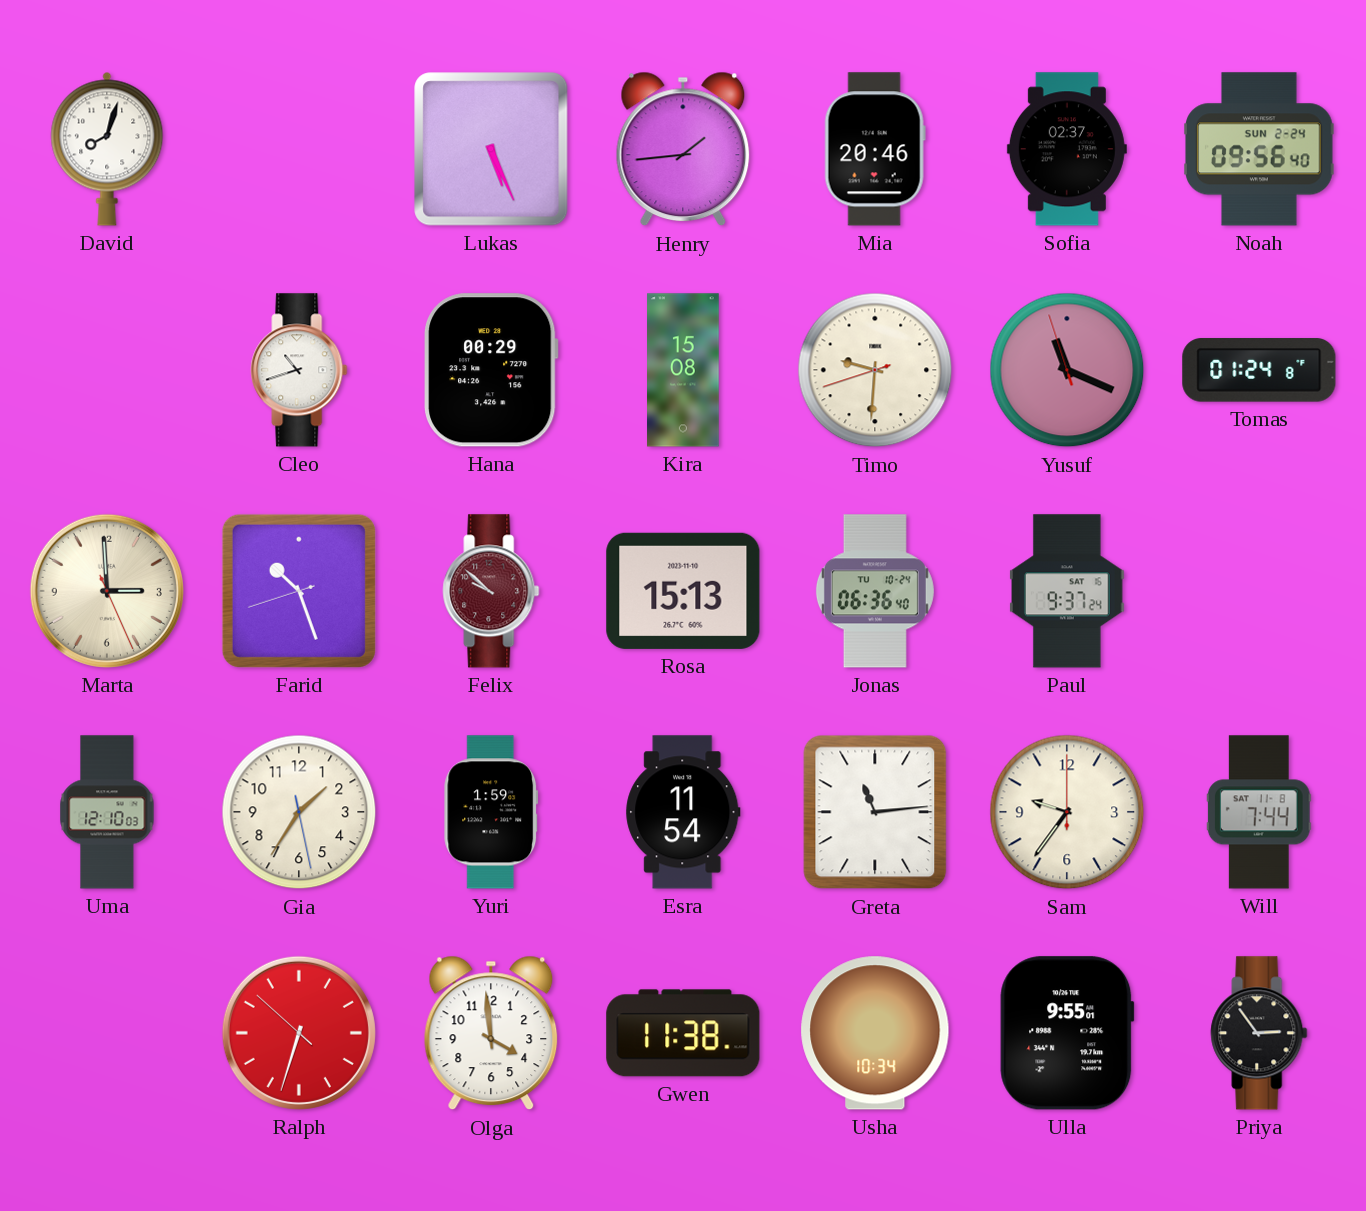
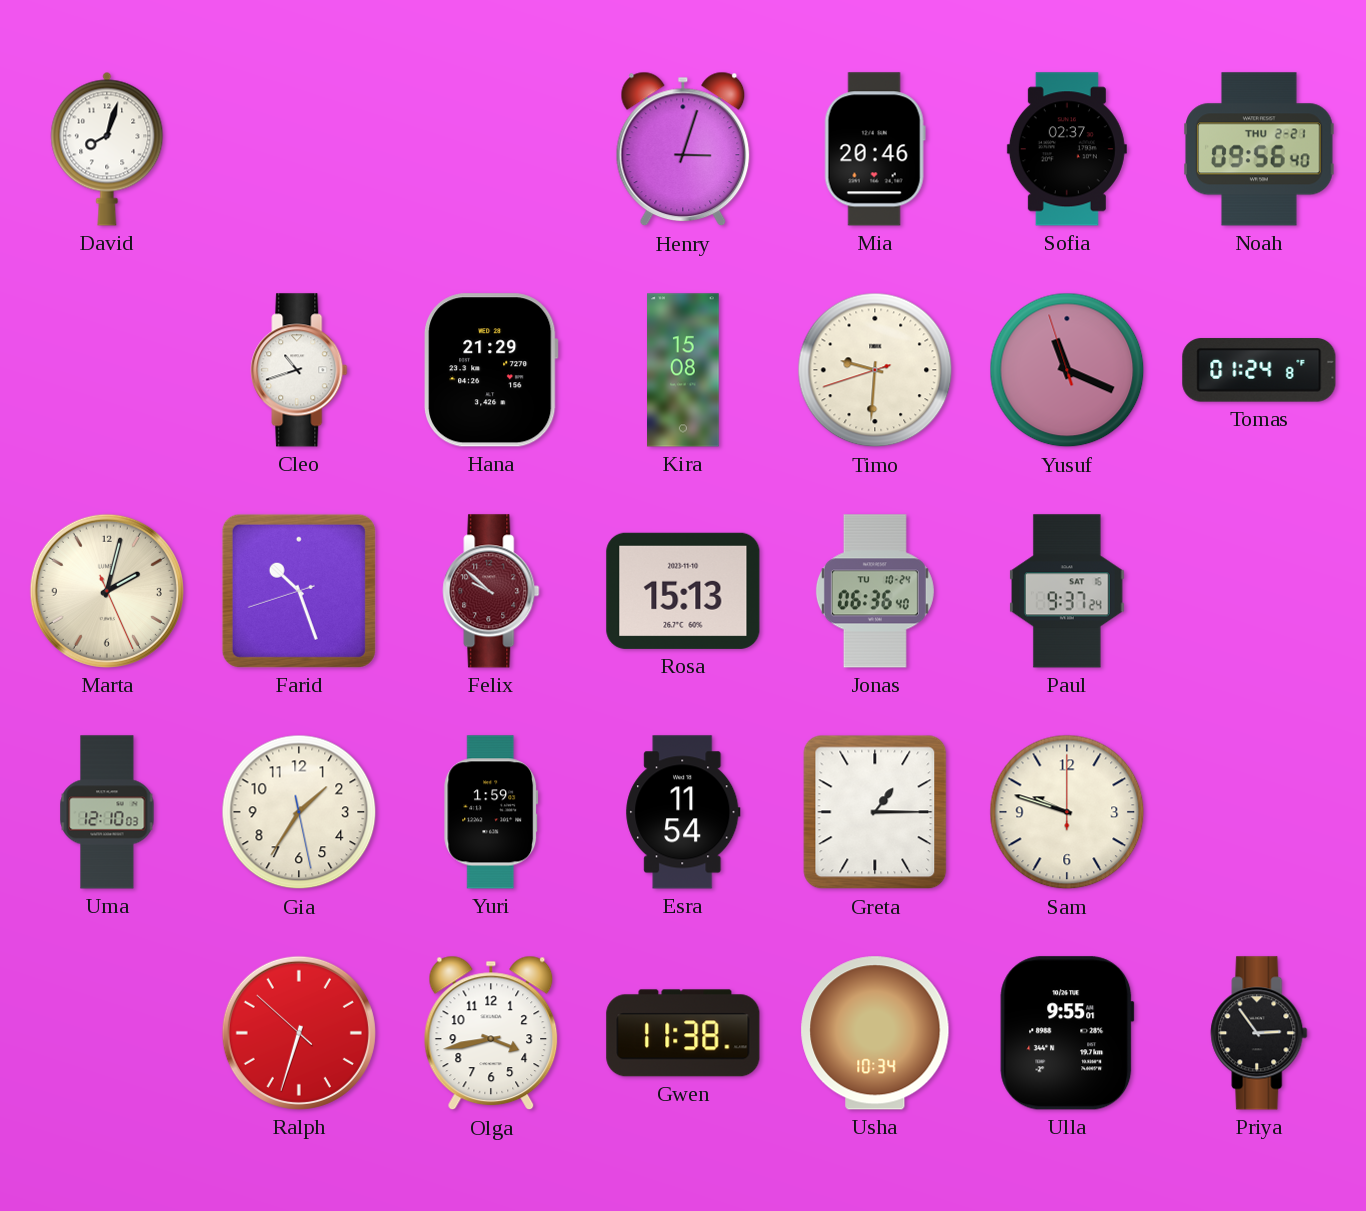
Lukas: 5:26 -> none (491, 149)
Henry: 1:44 -> 3:03 (683, 149)
Noah date: SUN 2-24 -> THU 2-21 (1259, 149)
Hana: 00:29 -> 21:29 (491, 370)
Marta: 2:59 -> 2:02 (107, 591)
Greta: 11:14 -> 1:15 (875, 812)
Sam: 9:36 -> 9:48 (1067, 812)
Will: 7:44 -> none (1259, 812)
Olga: 3:59 -> 3:43 (491, 1033)
